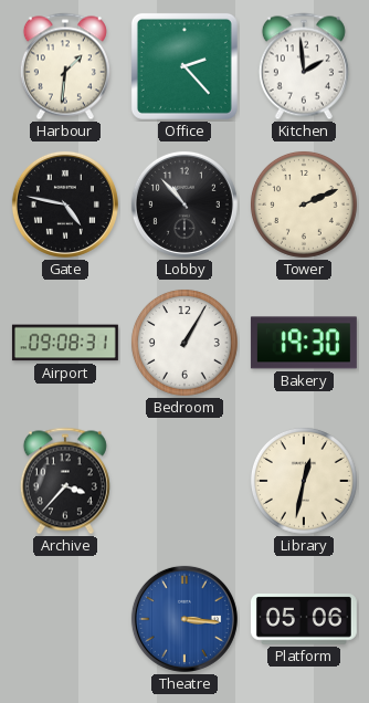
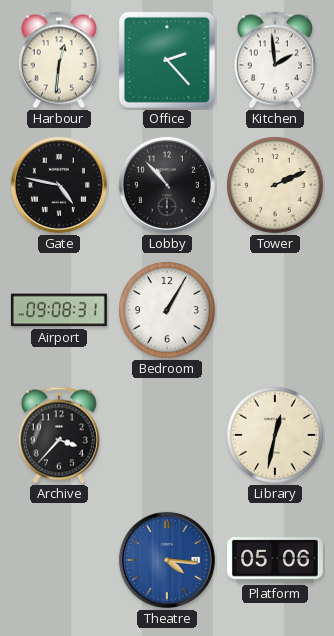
Harbour: 1:31 -> 12:31 (59, 60)
Bakery: 19:30 -> none (304, 343)
Theatre: 3:16 -> 4:16 (167, 560)
